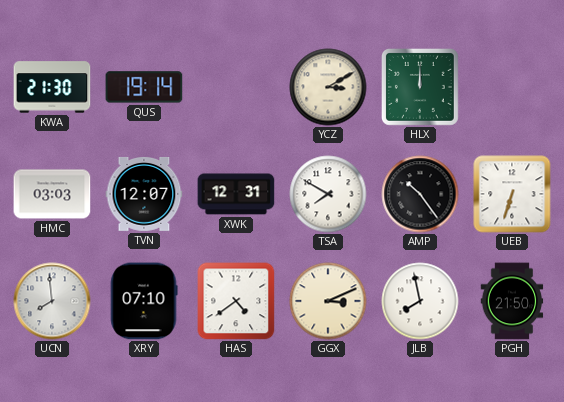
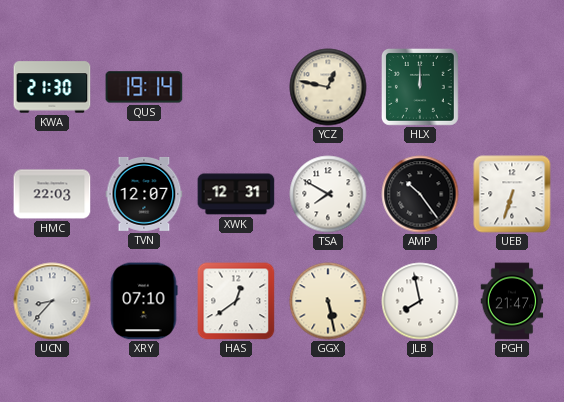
YCZ: 3:10 -> 12:47 (328, 87)
HMC: 03:03 -> 22:03 (52, 194)
UCN: 7:59 -> 8:37 (52, 301)
HAS: 4:39 -> 12:39 (236, 301)
GGX: 3:11 -> 5:28 (328, 301)
PGH: 21:50 -> 21:47 (512, 301)
